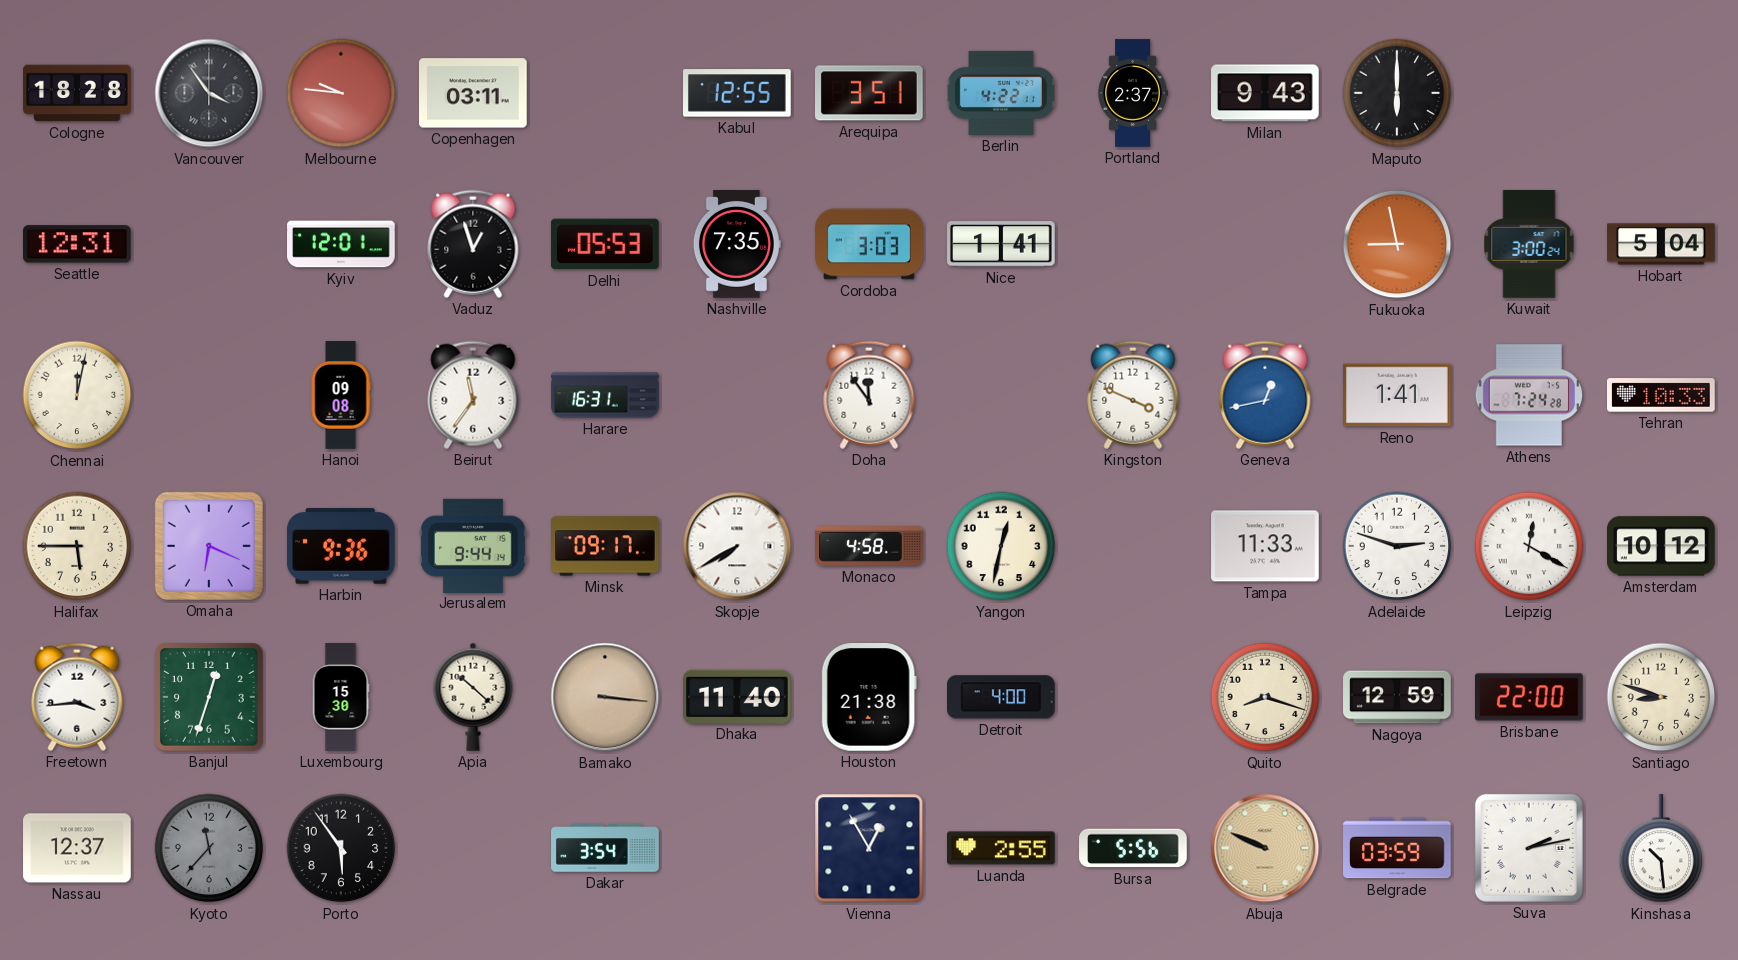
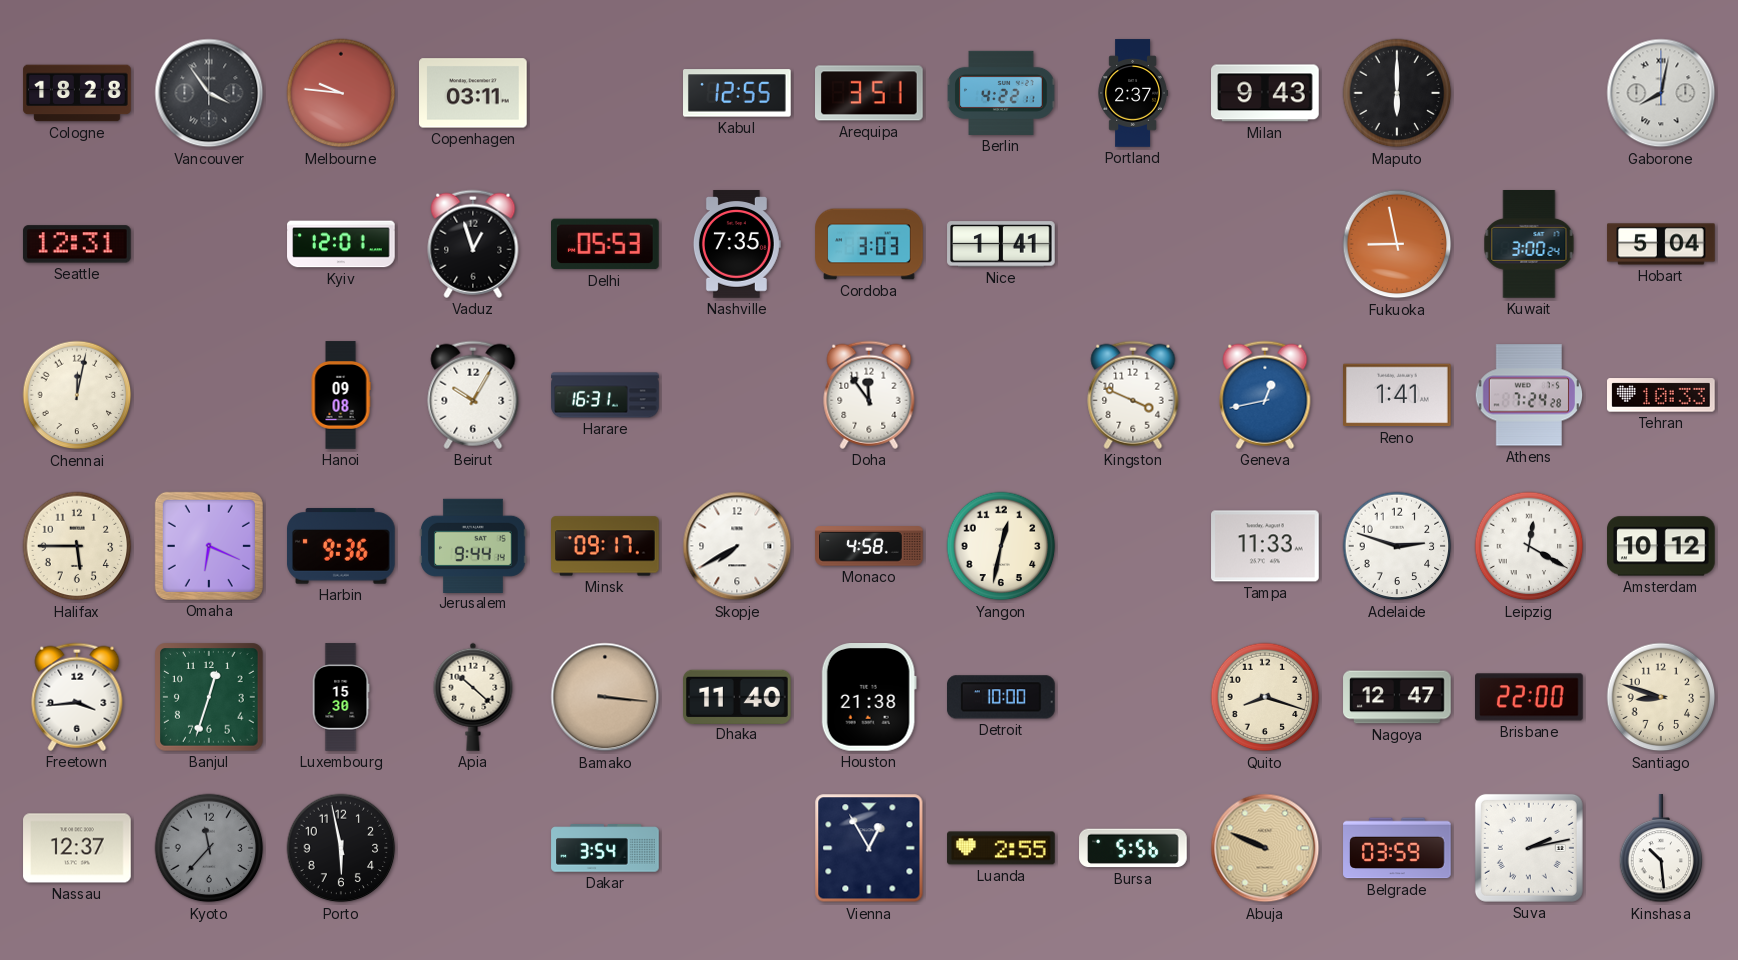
Gaborone: none -> 8:02 (1661, 93)
Beirut: 11:36 -> 10:05 (473, 395)
Detroit: 4:00 -> 10:00 (1002, 697)
Nagoya: 12:59 -> 12:47 (1397, 697)
Porto: 5:54 -> 5:58 (341, 848)
